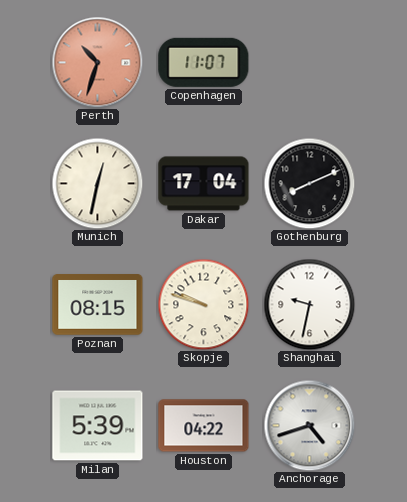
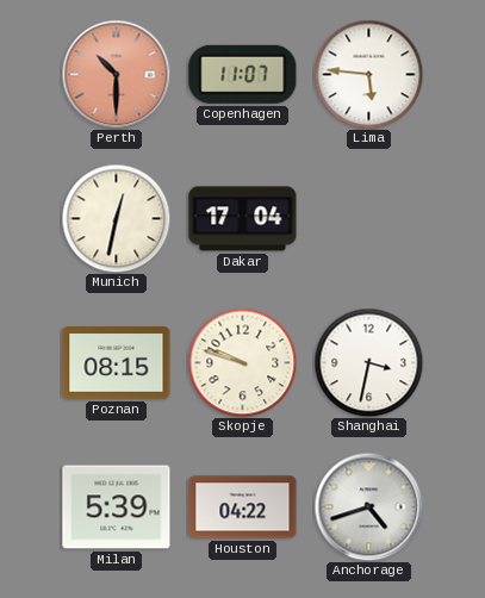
Perth: 10:33 -> 10:30 (116, 74)
Lima: none -> 5:46 (368, 74)
Gothenburg: 8:11 -> none (309, 183)
Shanghai: 9:32 -> 3:32 (368, 362)
